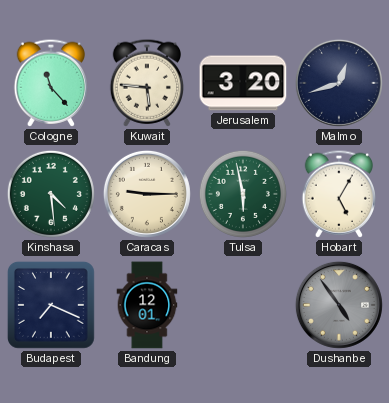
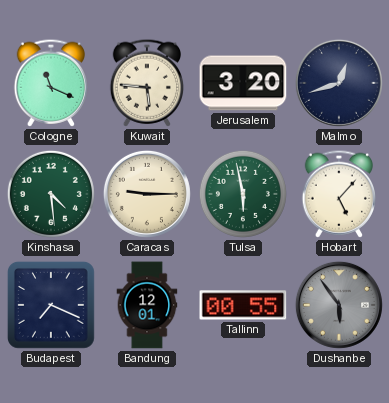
Cologne: 11:23 -> 11:19 (51, 83)
Hobart: 5:05 -> 5:07 (339, 194)
Tallinn: none -> 00:55 (243, 305)
Dushanbe: 4:54 -> 5:54 (339, 305)
